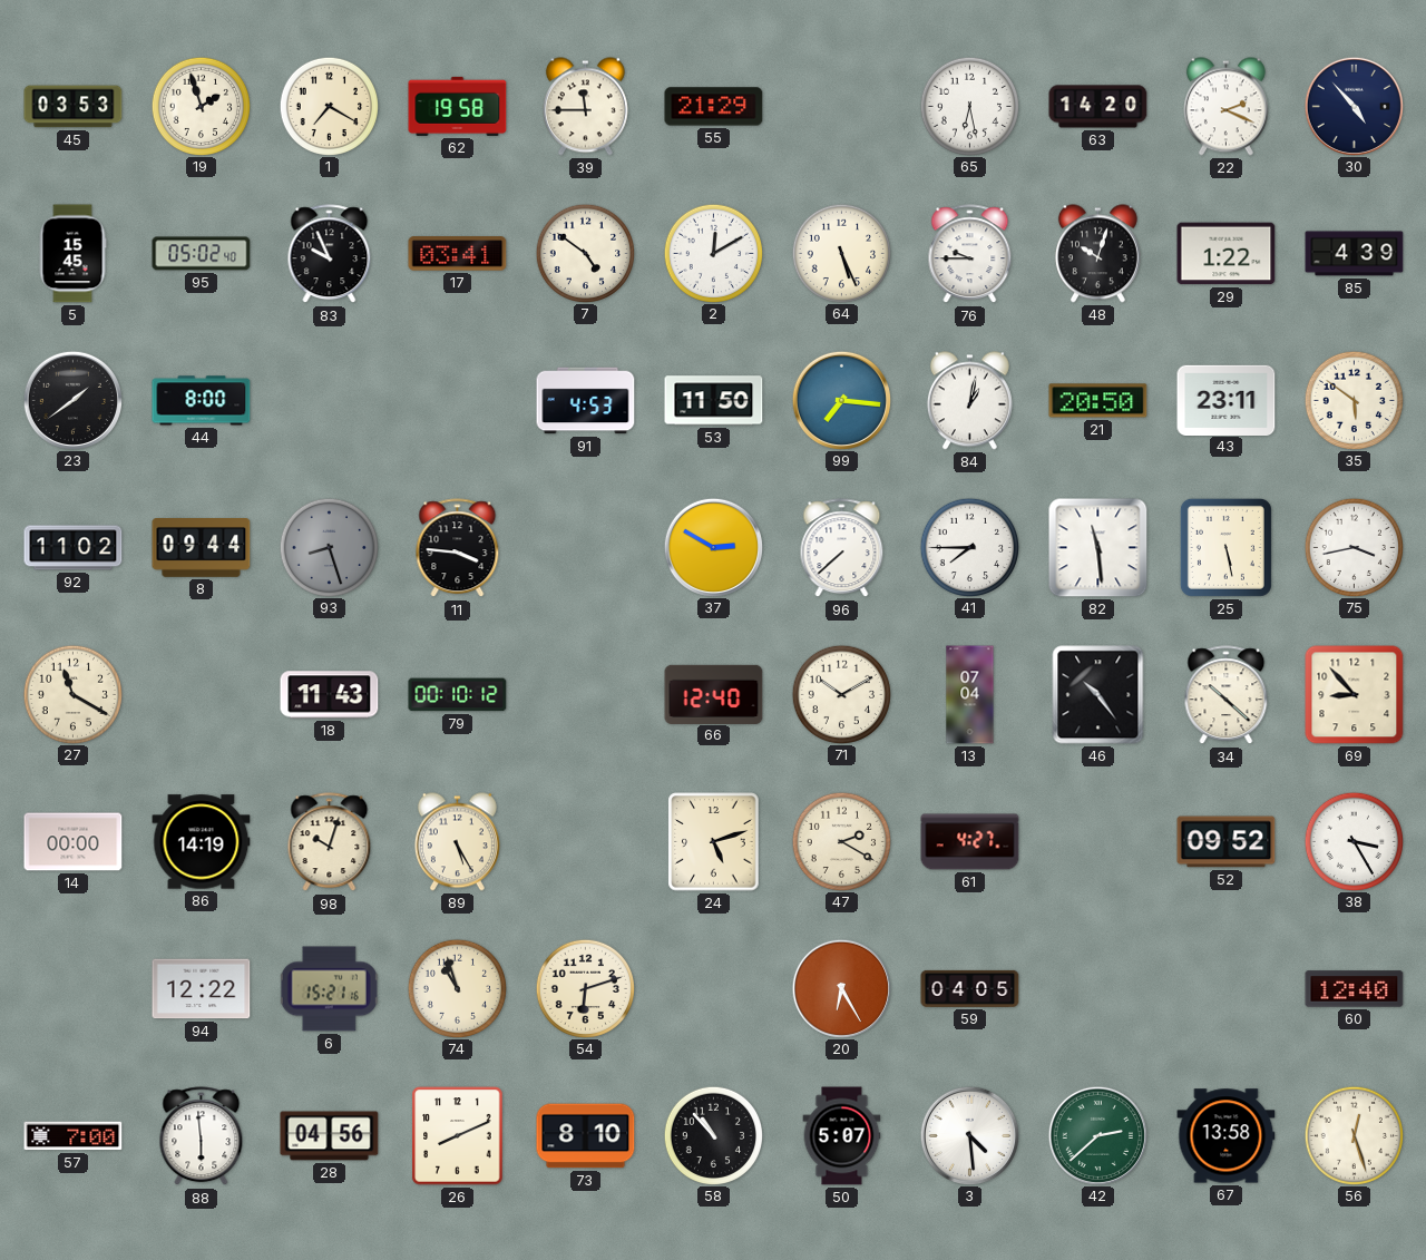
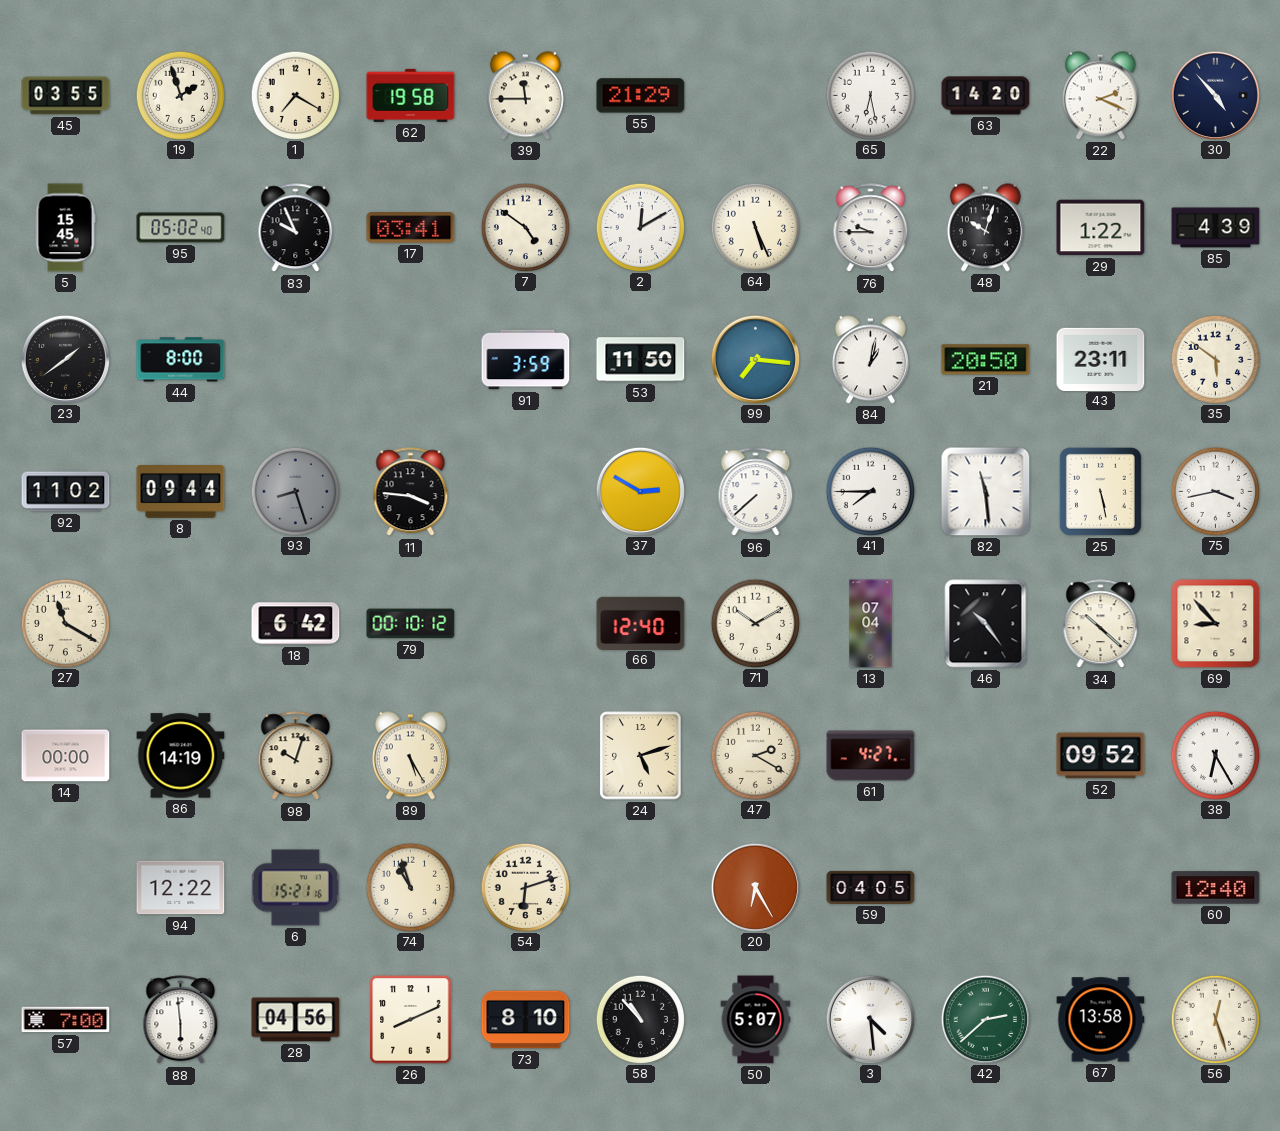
45: 03:53 -> 03:55 (66, 96)
91: 4:53 -> 3:59 (526, 360)
18: 11:43 -> 6:42 (296, 624)
38: 3:25 -> 6:25 (1215, 755)
